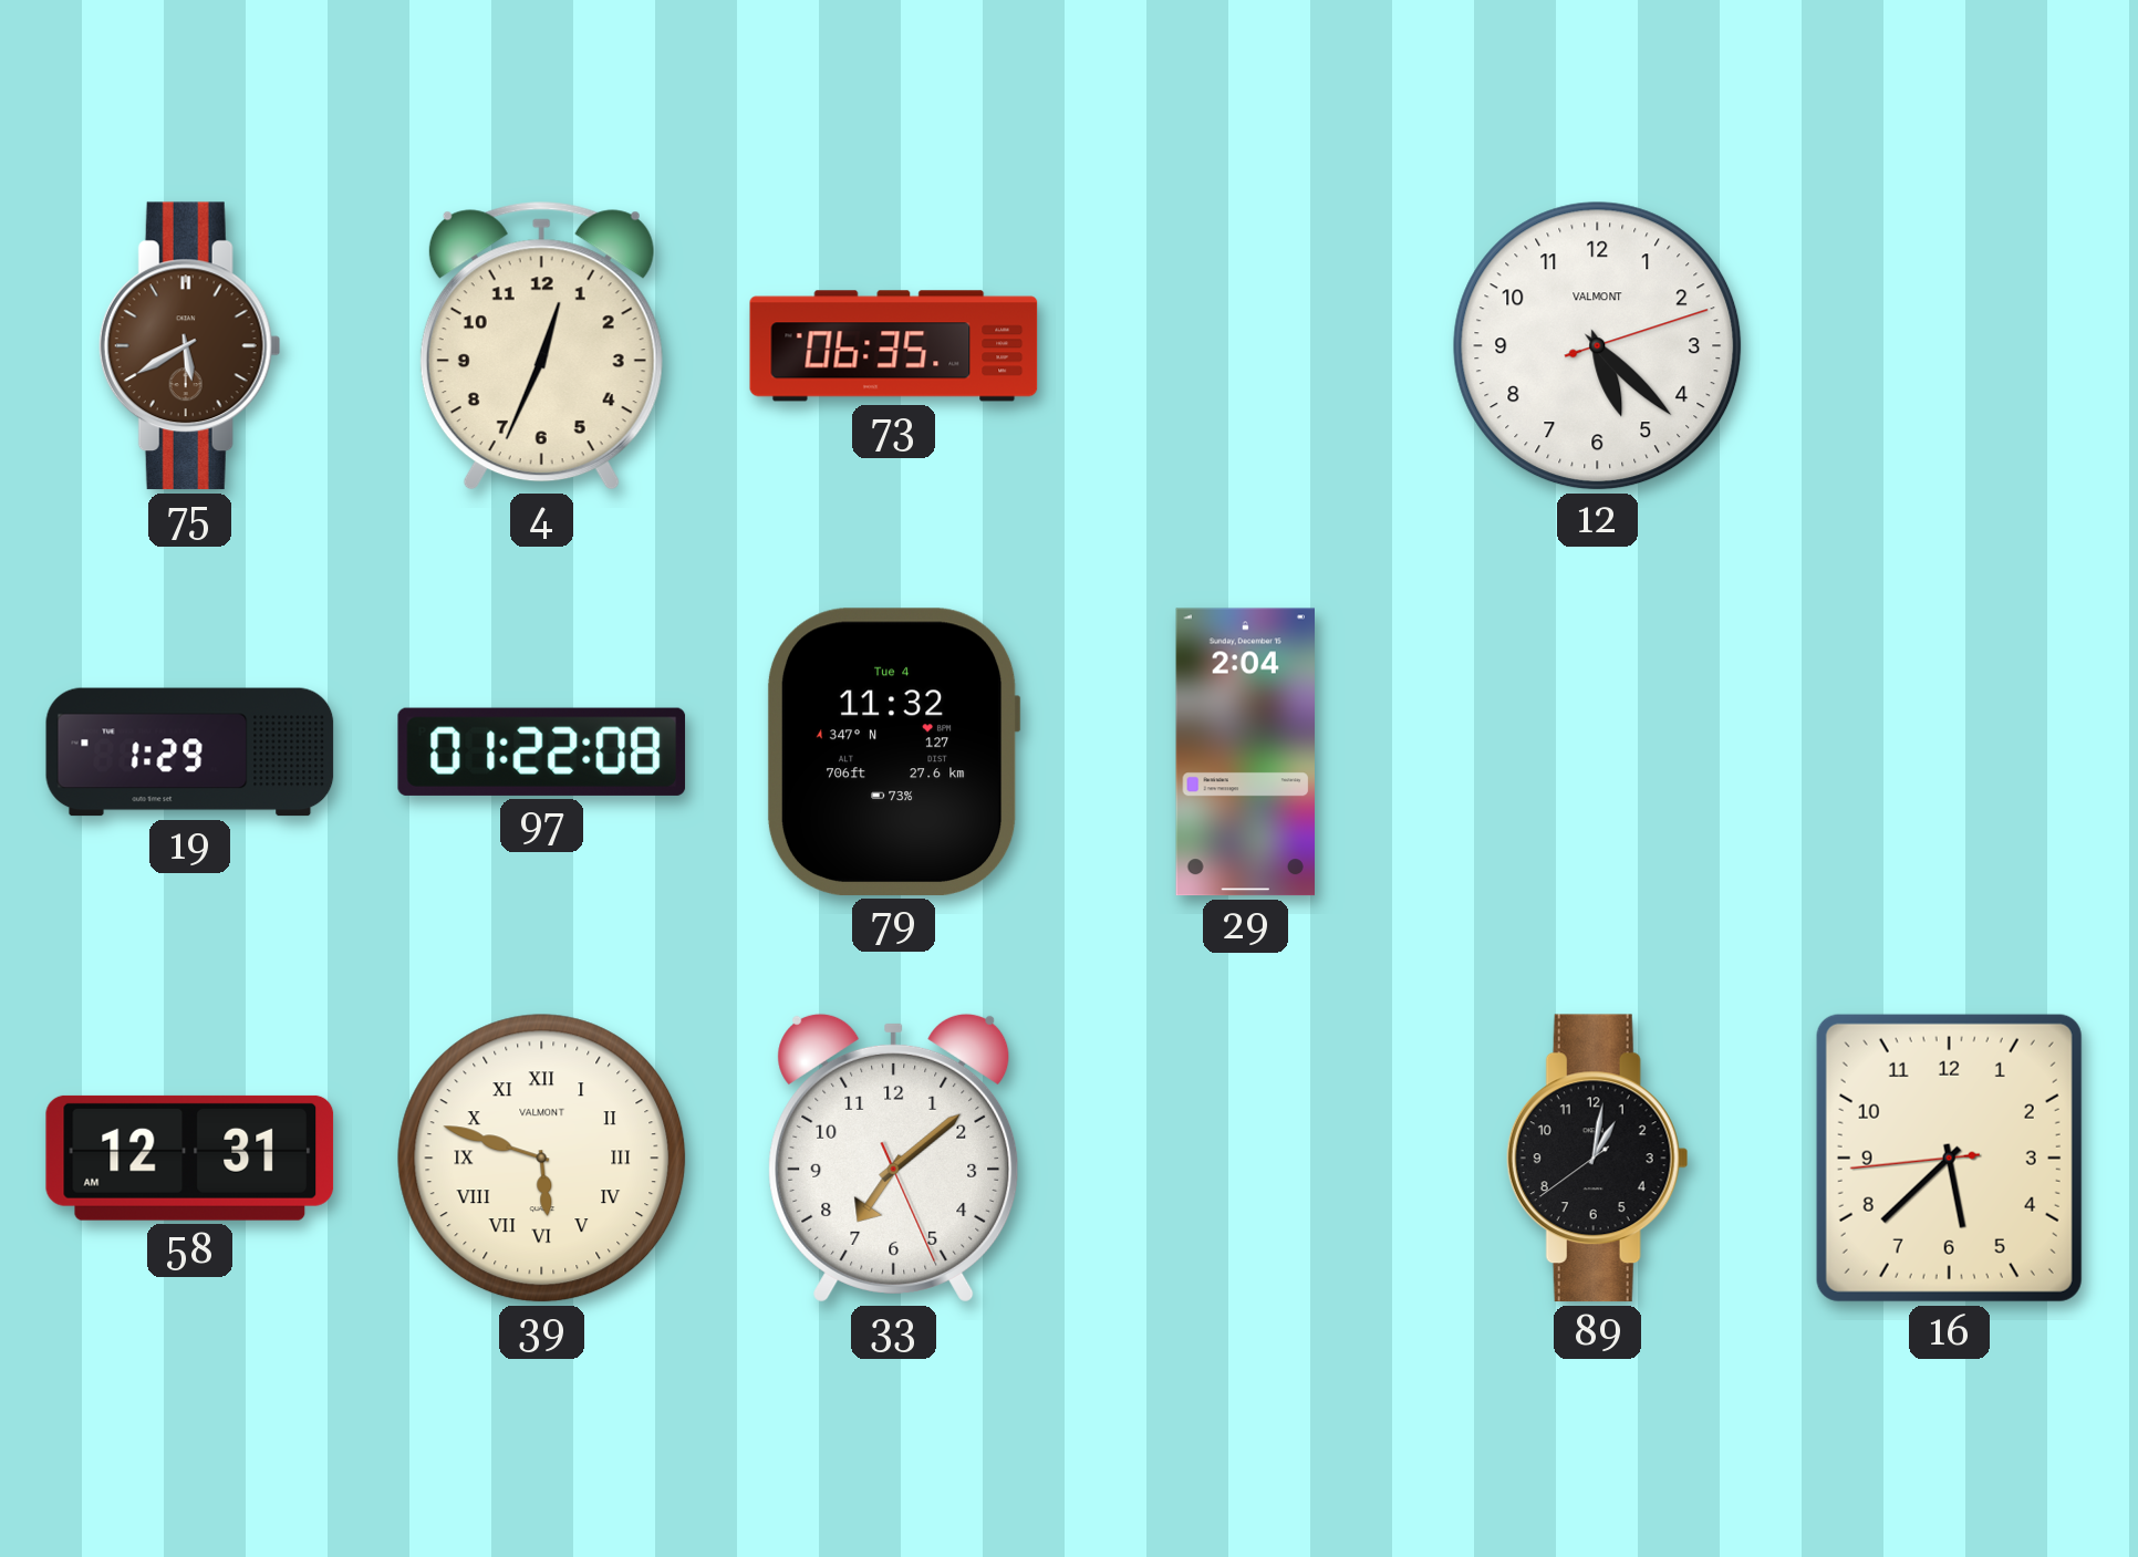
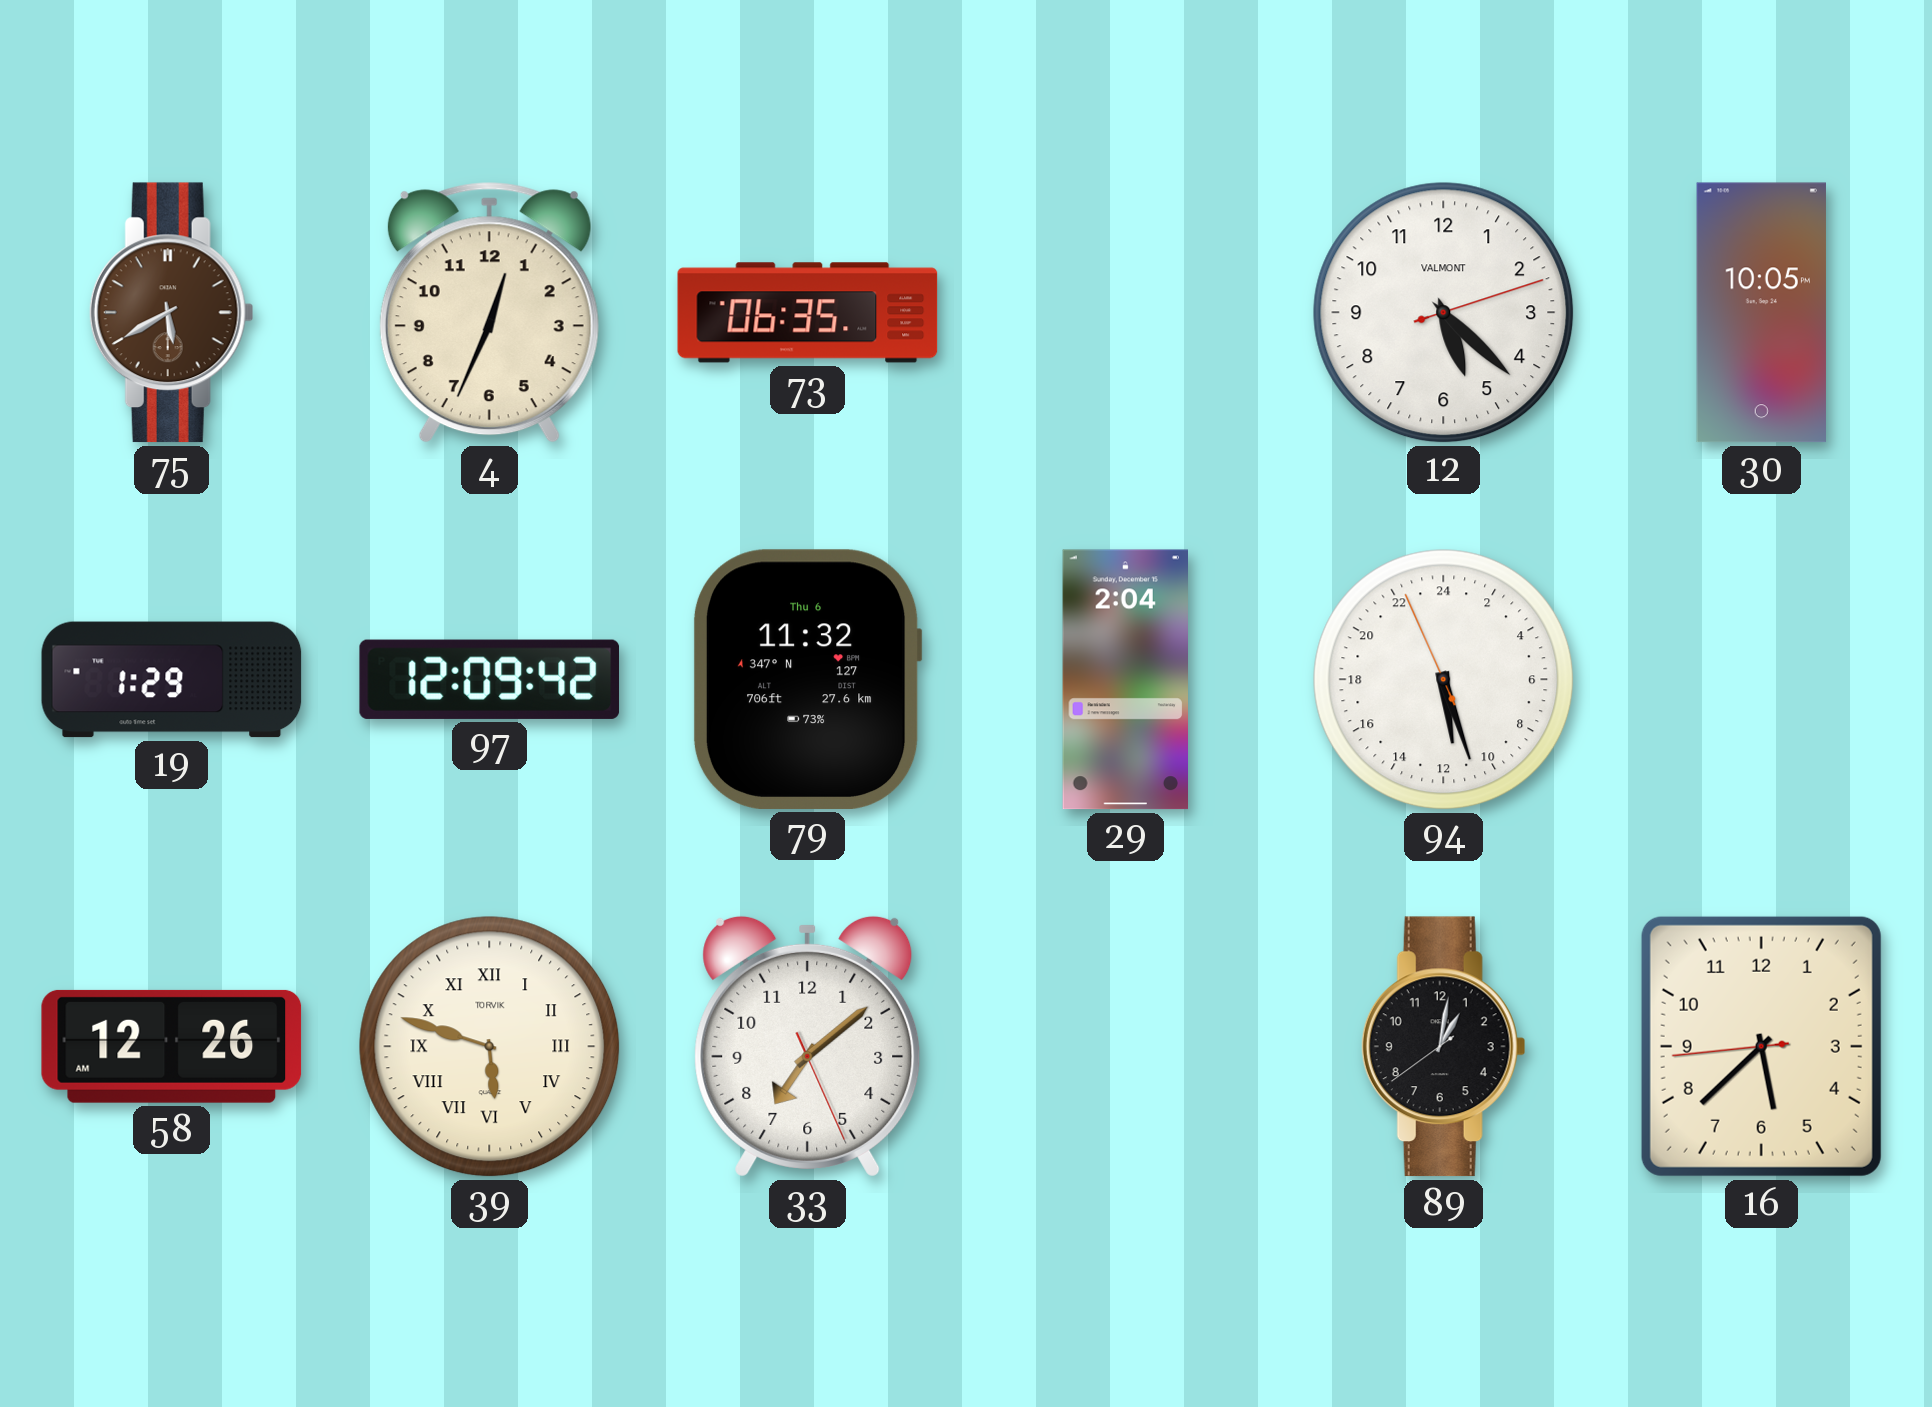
30: none -> 10:05 (1761, 313)
97: 01:22 -> 12:09 (490, 679)
79 date: Tue 4 -> Thu 6 (807, 679)
94: none -> 11:26 (1444, 680)
58: 12:31 -> 12:26 (172, 1046)
39 brand: VALMONT -> TORVIK (490, 1047)
